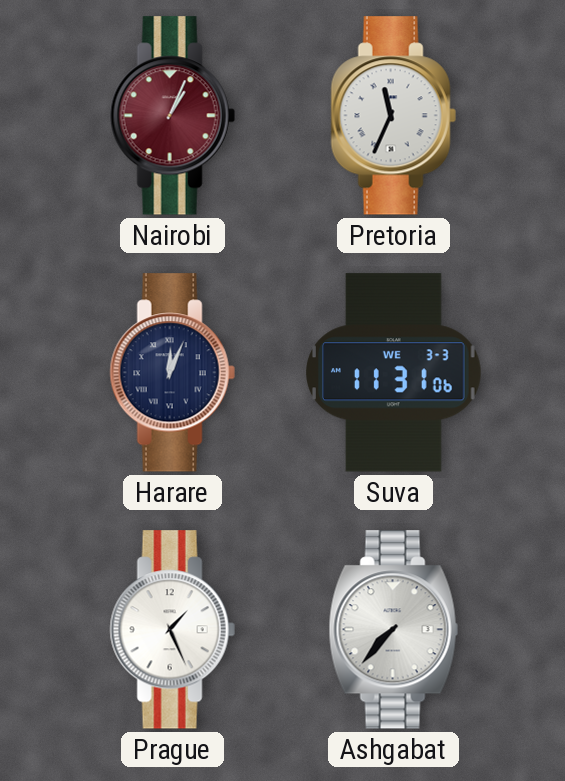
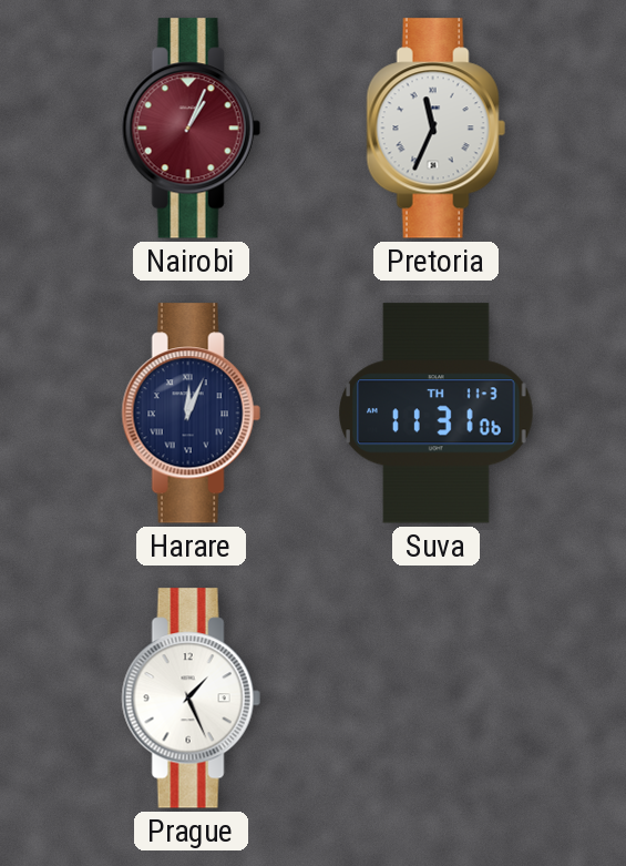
Suva date: WE 3-3 -> TH 11-3 (437, 414)
Ashgabat: 7:37 -> none (393, 630)
